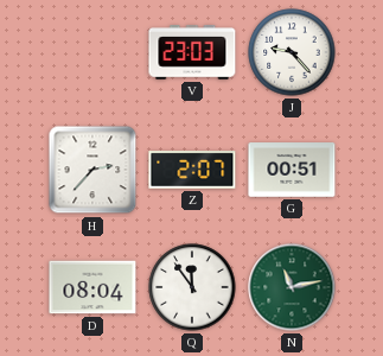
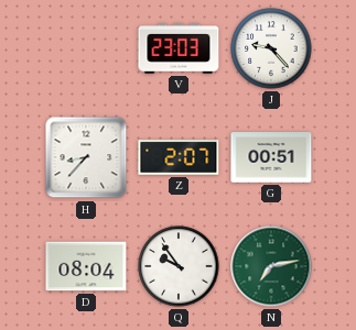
H: 2:37 -> 8:37 (86, 157)
Q: 11:54 -> 9:54 (179, 266)
N: 11:13 -> 7:13 (271, 266)
